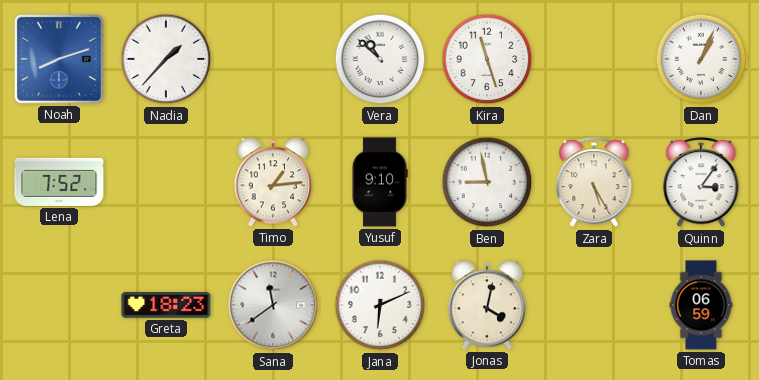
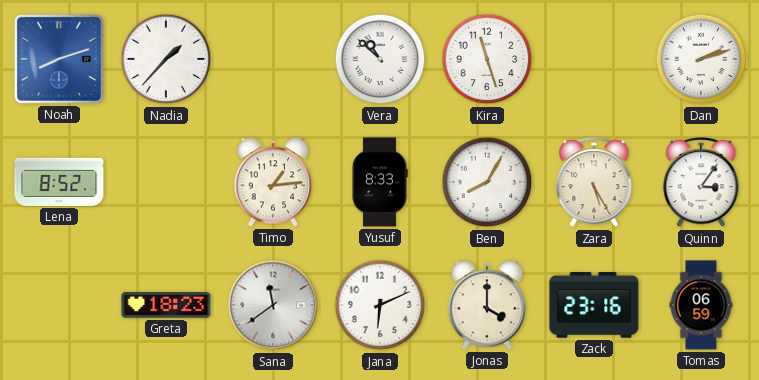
Dan: 1:04 -> 2:12 (701, 59)
Lena: 7:52 -> 8:52 (59, 182)
Yusuf: 9:10 -> 8:33 (380, 182)
Ben: 8:58 -> 8:05 (487, 182)
Jonas: 4:02 -> 4:00 (487, 305)
Zack: none -> 23:16 (594, 305)
